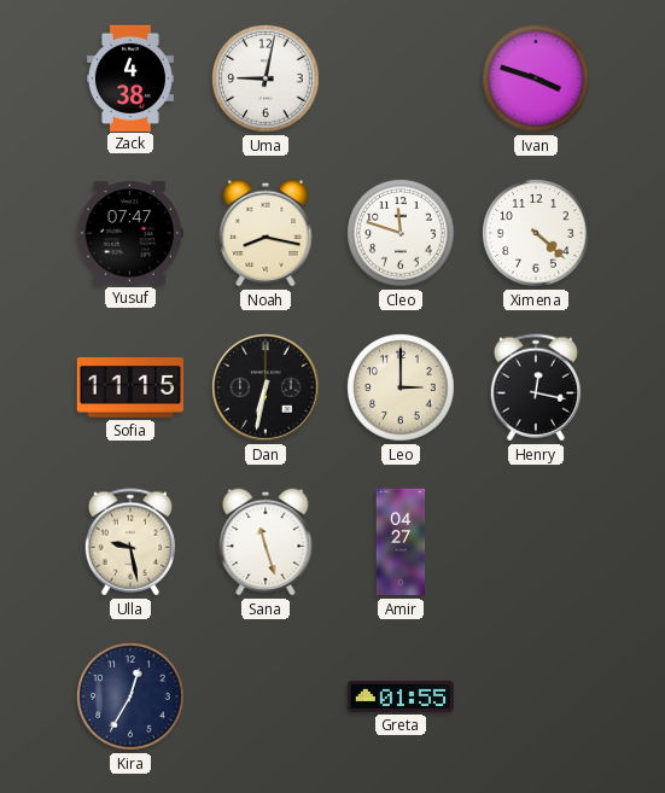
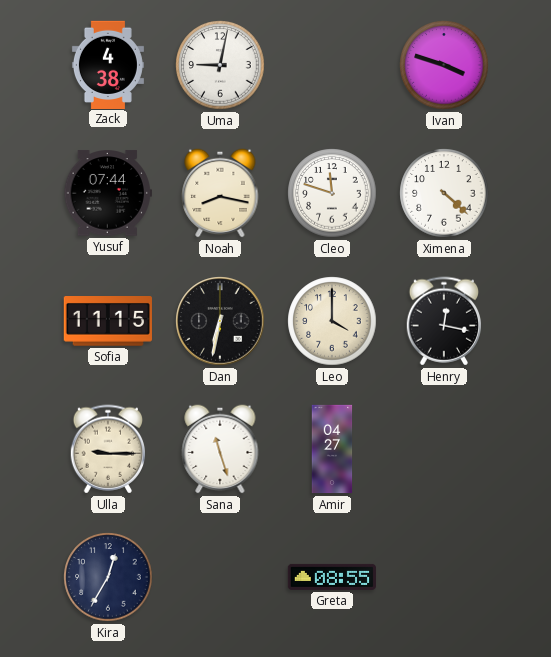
Yusuf: 07:47 -> 07:44 (107, 193)
Leo: 3:00 -> 4:00 (332, 321)
Ulla: 9:28 -> 9:15 (107, 449)
Greta: 01:55 -> 08:55 (331, 577)
